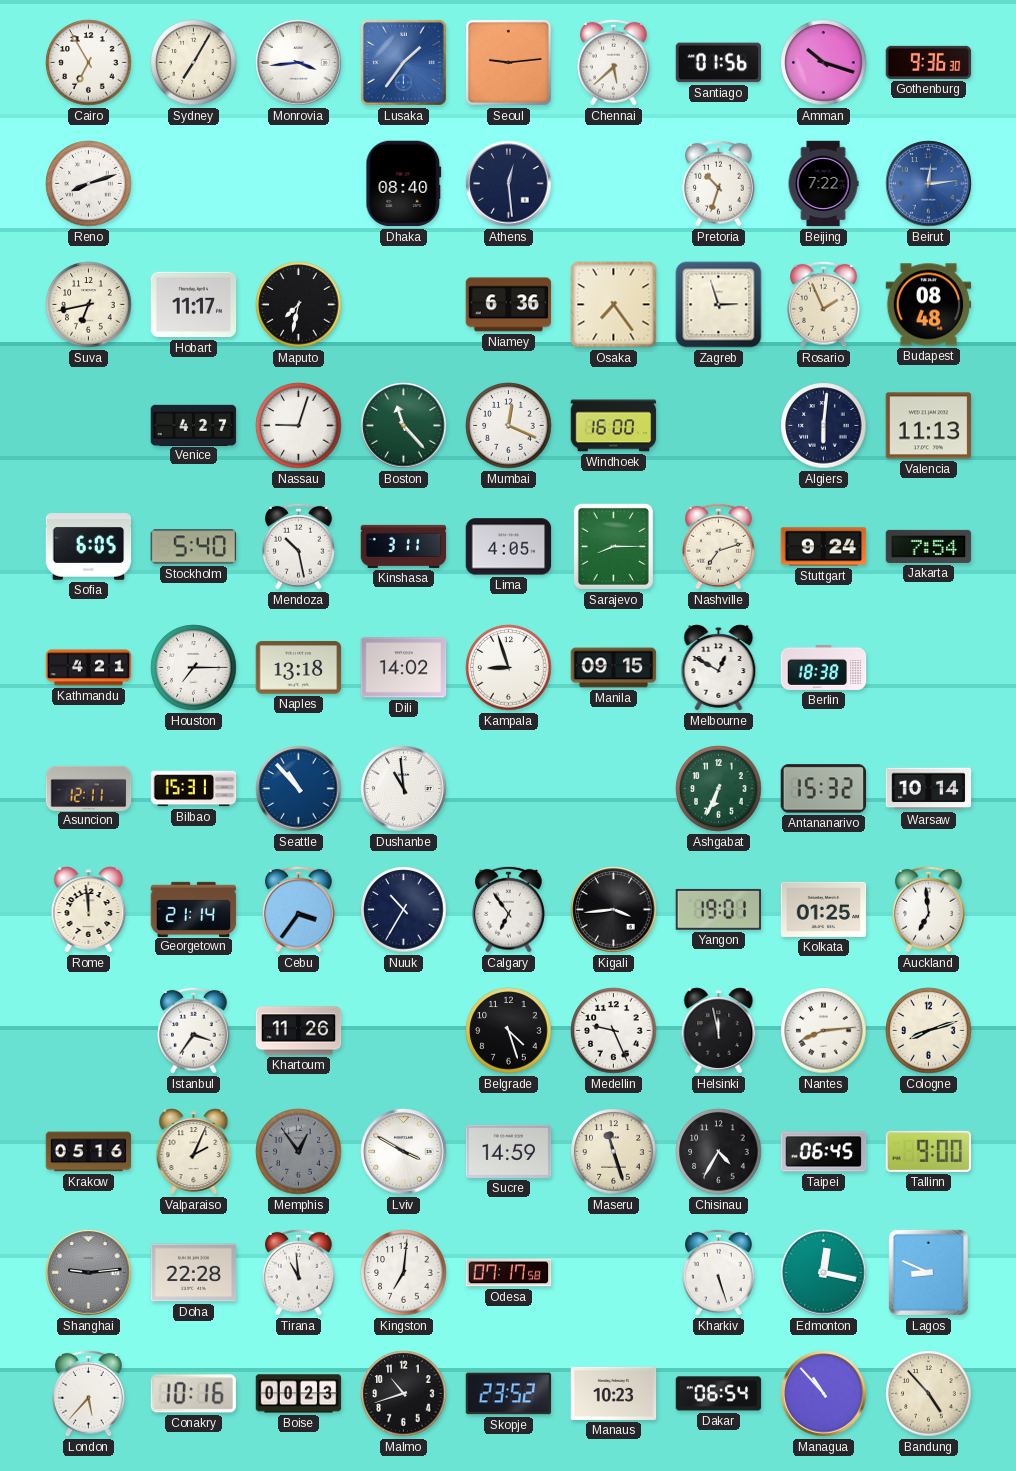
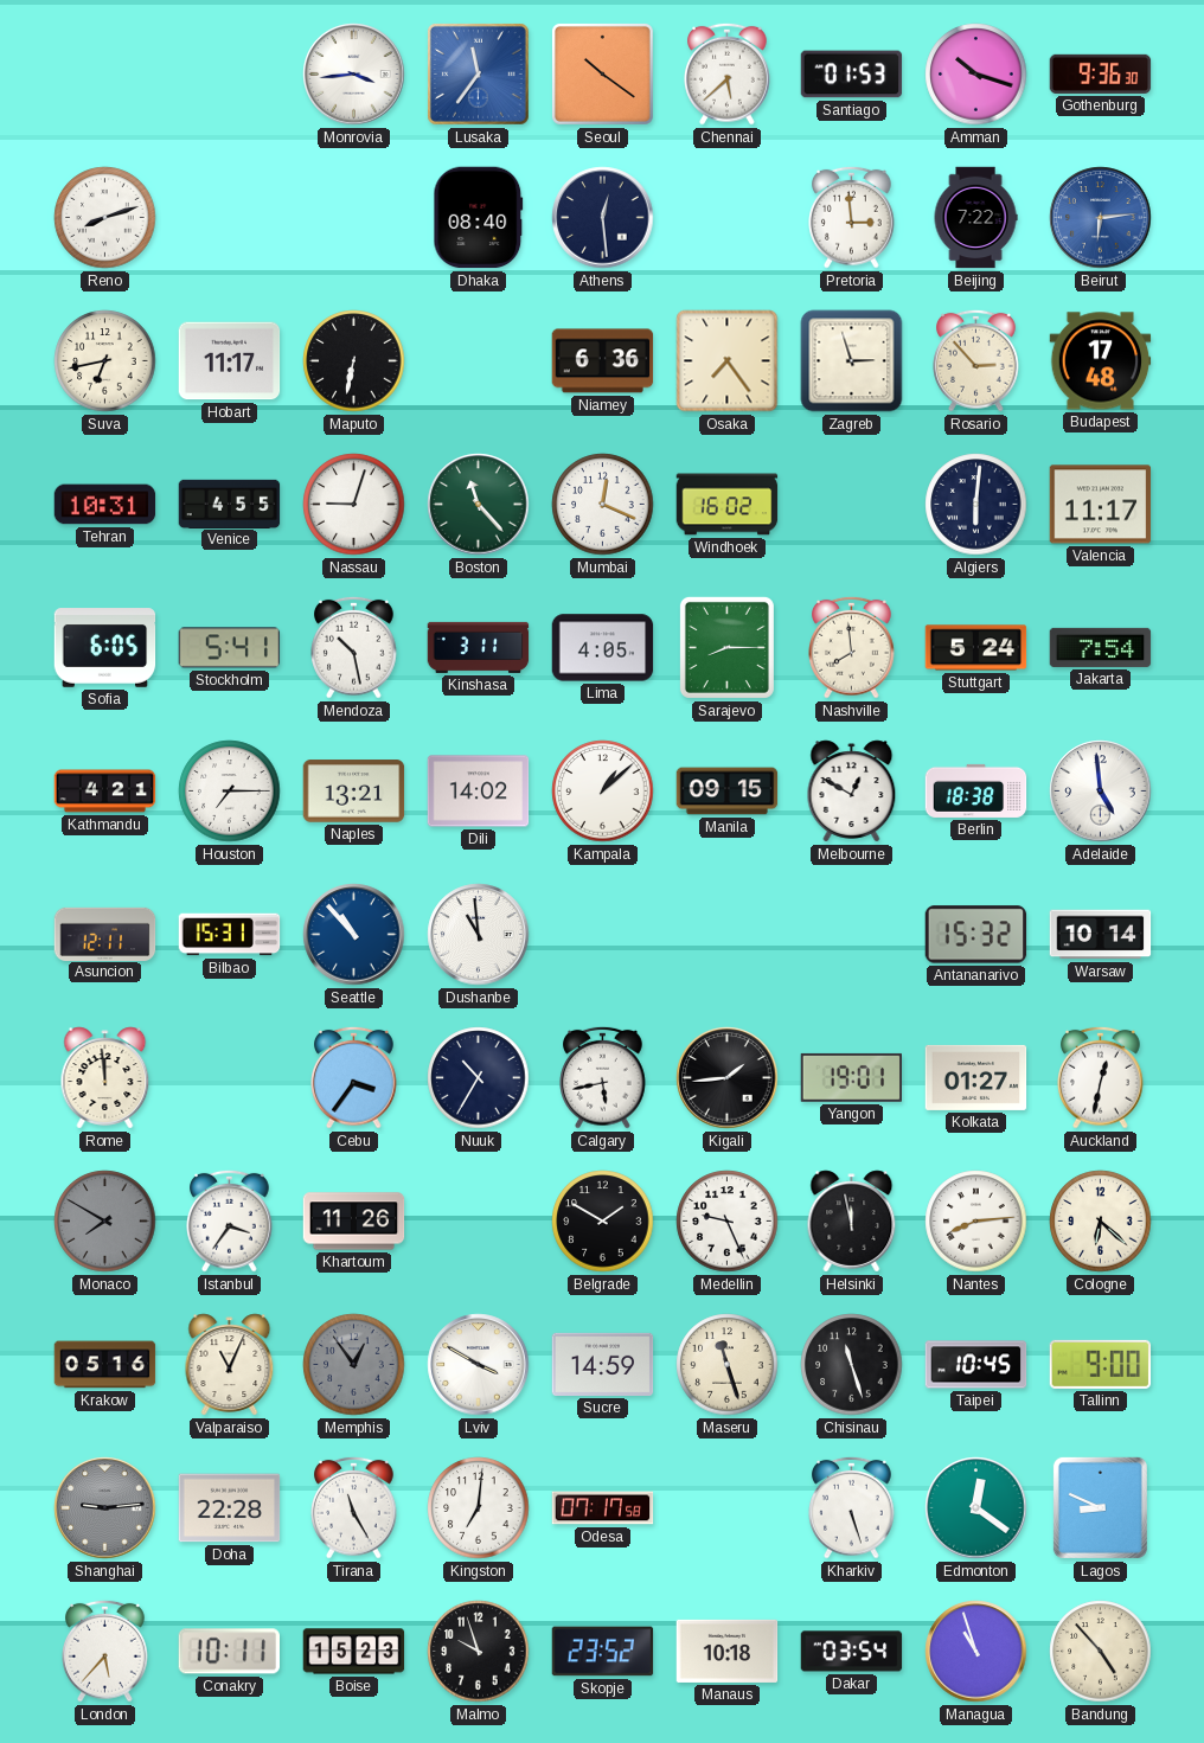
Cairo: 6:55 -> none (89, 63)
Sydney: 7:05 -> none (194, 63)
Lusaka: 1:36 -> 11:36 (478, 73)
Seoul: 9:14 -> 10:21 (602, 73)
Santiago: 01:56 -> 01:53 (852, 75)
Pretoria: 10:33 -> 2:59 (852, 217)
Beirut: 12:14 -> 6:14 (1101, 218)
Maputo: 7:32 -> 6:32 (354, 361)
Rosario: 1:56 -> 2:53 (976, 360)
Budapest: 08:48 -> 17:48 (1101, 361)
Tehran: none -> 10:31 (105, 505)
Venice: 4:27 -> 4:55 (230, 504)
Windhoek: 16:00 -> 16:02 (728, 505)
Valencia: 11:13 -> 11:17 (1101, 505)
Stockholm: 5:40 -> 5:41 (230, 648)
Nashville: 7:12 -> 7:59 (852, 647)
Stuttgart: 9:24 -> 5:24 (976, 648)
Naples: 13:18 -> 13:21 (354, 792)
Kampala: 8:57 -> 1:08 (603, 792)
Adelaide: none -> 4:59 (1101, 792)
Ashgabat: 6:34 -> none (719, 789)
Georgetown: 21:14 -> none (194, 909)
Calgary: 6:54 -> 5:43 (603, 1077)
Kigali: 3:44 -> 1:44 (728, 1078)
Kolkata: 01:25 -> 01:27 (976, 1077)
Auckland: 6:59 -> 12:32 (1101, 1077)
Monaco: none -> 7:50 (105, 1222)
Belgrade: 4:27 -> 1:50 (603, 1222)
Cologne: 8:12 -> 6:22 (1101, 1222)
Valparaiso: 2:04 -> 11:04 (230, 1365)
Chisinau: 4:35 -> 11:27 (852, 1365)
Taipei: 06:45 -> 10:45 (976, 1365)
Tirana: 10:59 -> 11:25 (354, 1507)
Edmonton: 12:17 -> 12:21 (976, 1508)
Conakry: 10:16 -> 10:11 (229, 1652)
Boise: 00:23 -> 15:23 (354, 1652)
Malmo: 10:42 -> 9:57 (479, 1652)
Manaus: 10:23 -> 10:18 (728, 1651)
Dakar: 06:54 -> 03:54 (852, 1652)
Managua: 10:53 -> 10:57 (976, 1652)
